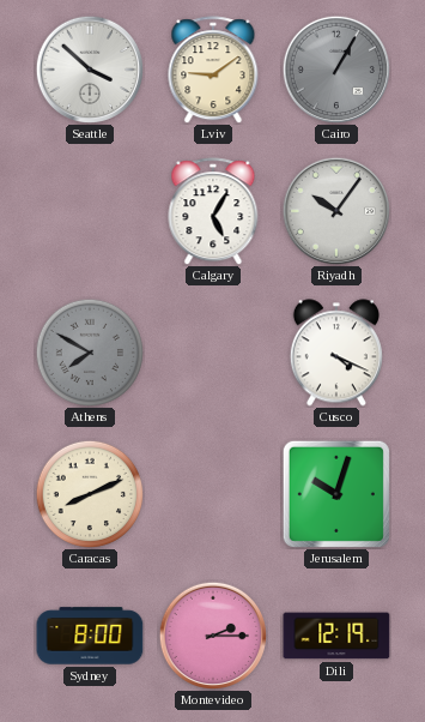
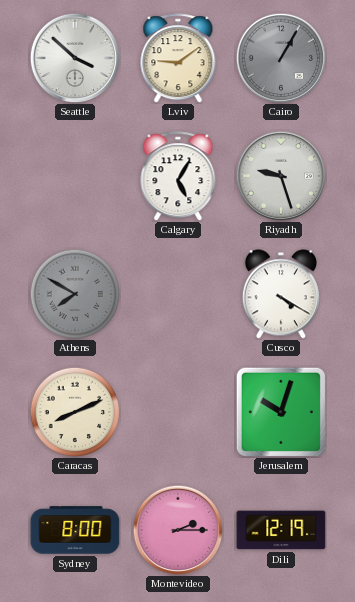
Riyadh: 10:06 -> 9:27 (280, 175)
Cusco: 4:19 -> 4:20 (281, 294)
